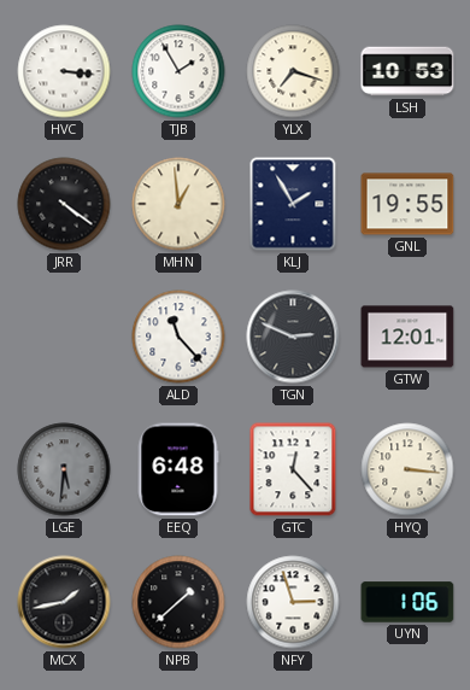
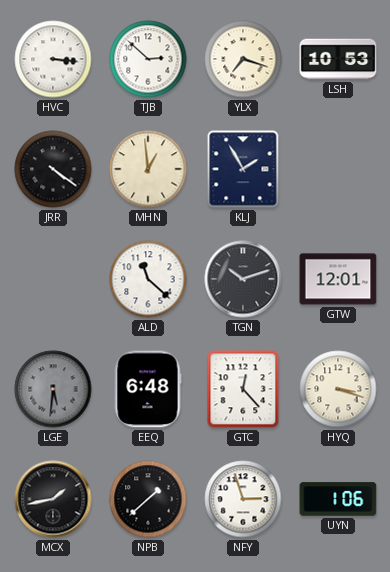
TJB: 1:55 -> 2:52 (148, 59)
GNL: 19:55 -> none (407, 204)
ALD: 11:23 -> 11:22 (148, 279)
TGN: 2:49 -> 10:12 (243, 279)
HYQ: 3:16 -> 3:18 (338, 389)
